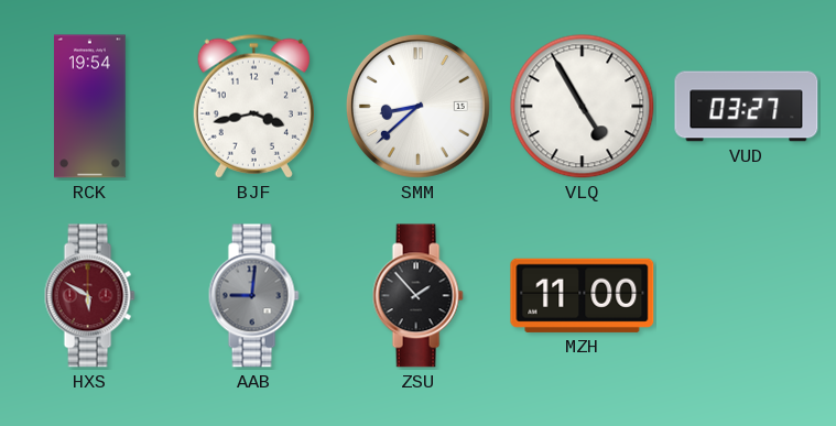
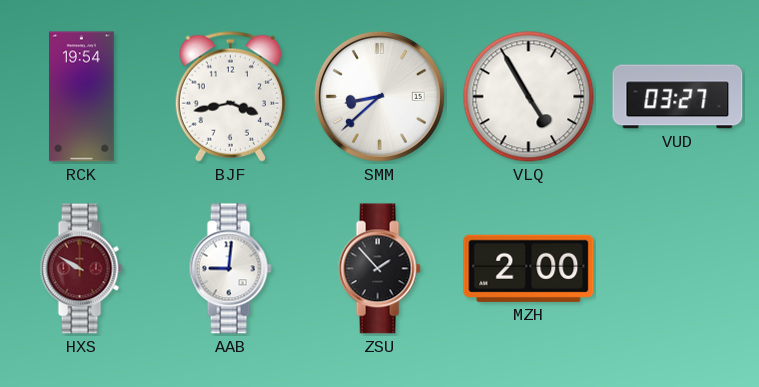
HXS: 5:50 -> 9:50 (81, 269)
AAB dial: grey -> white (230, 269)
MZH: 11:00 -> 2:00 (529, 268)
